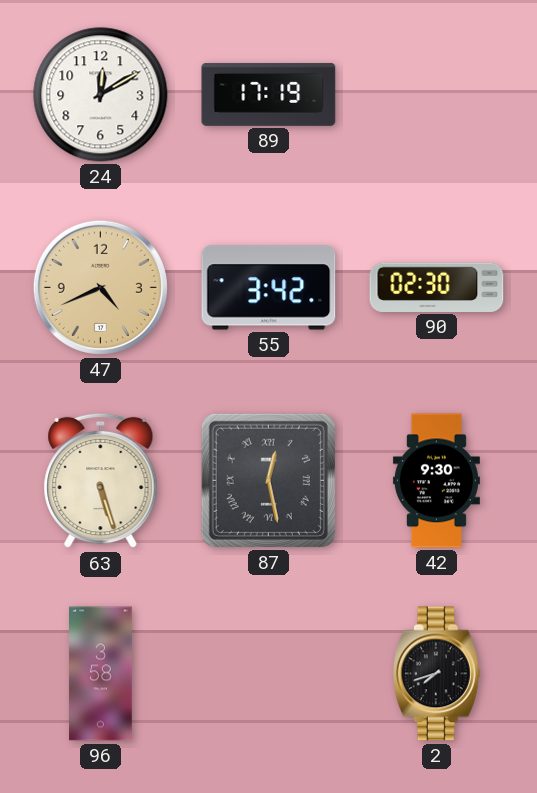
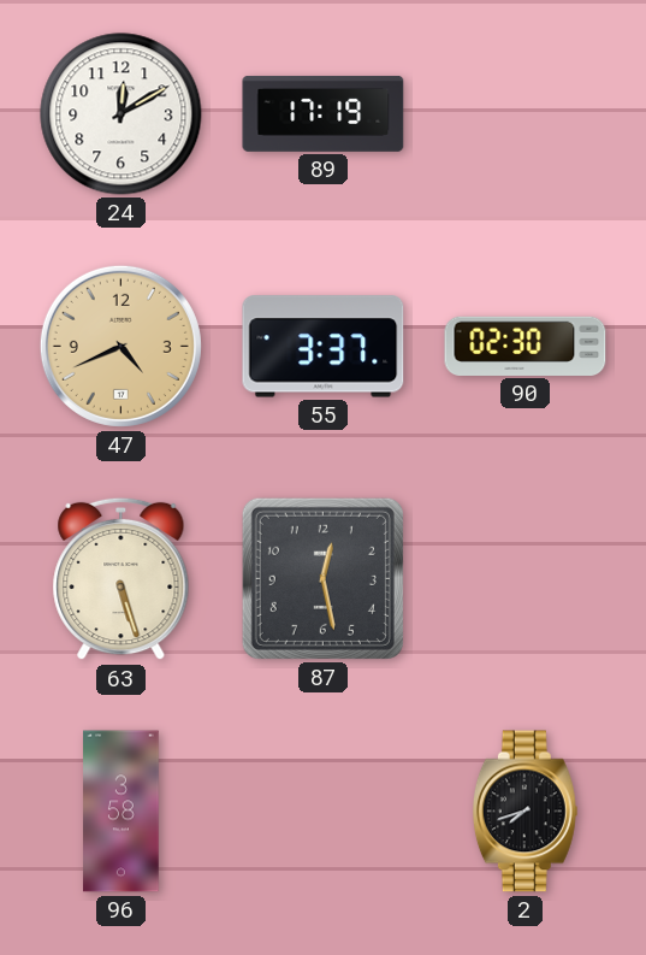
55: 3:42 -> 3:37 (324, 347)
87 numerals: Roman -> Arabic (322, 578)
42: 9:30 -> none (436, 481)
